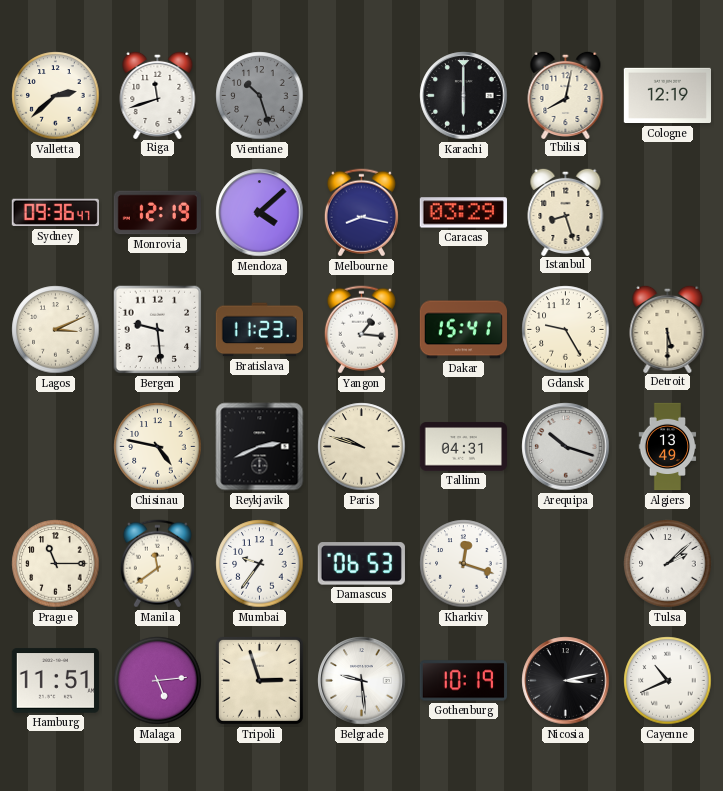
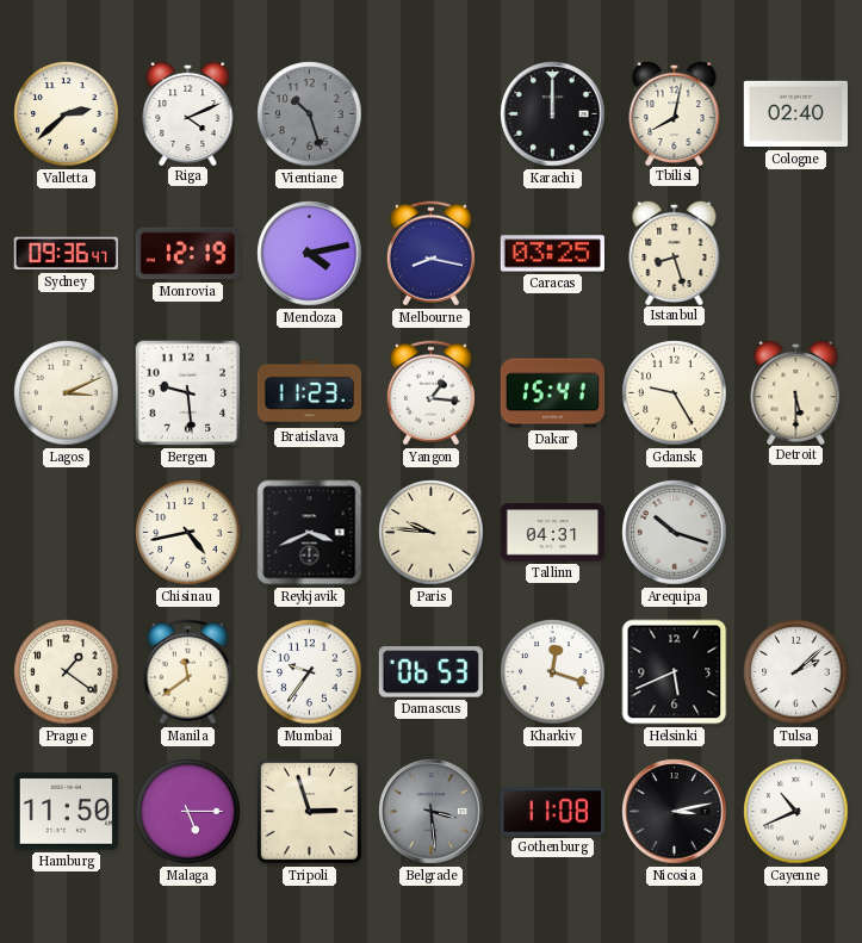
Riga: 11:42 -> 4:11 (188, 112)
Karachi: 6:00 -> 12:00 (553, 114)
Cologne: 12:19 -> 02:40 (795, 114)
Mendoza: 4:08 -> 4:13 (310, 254)
Caracas: 03:29 -> 03:25 (552, 254)
Chisinau: 4:47 -> 4:43 (188, 533)
Reykjavik: 2:41 -> 3:41 (310, 533)
Paris: 9:48 -> 9:46 (432, 533)
Algiers: 13:49 -> none (668, 447)
Prague: 11:15 -> 1:21 (67, 672)
Helsinki: none -> 5:41 (675, 672)
Hamburg: 11:51 -> 11:50 (66, 812)
Malaga: 5:14 -> 5:15 (188, 812)
Belgrade: 9:29 -> 3:29 (432, 812)
Belgrade dial: white -> grey (432, 812)
Gothenburg: 10:19 -> 11:08 (552, 812)
